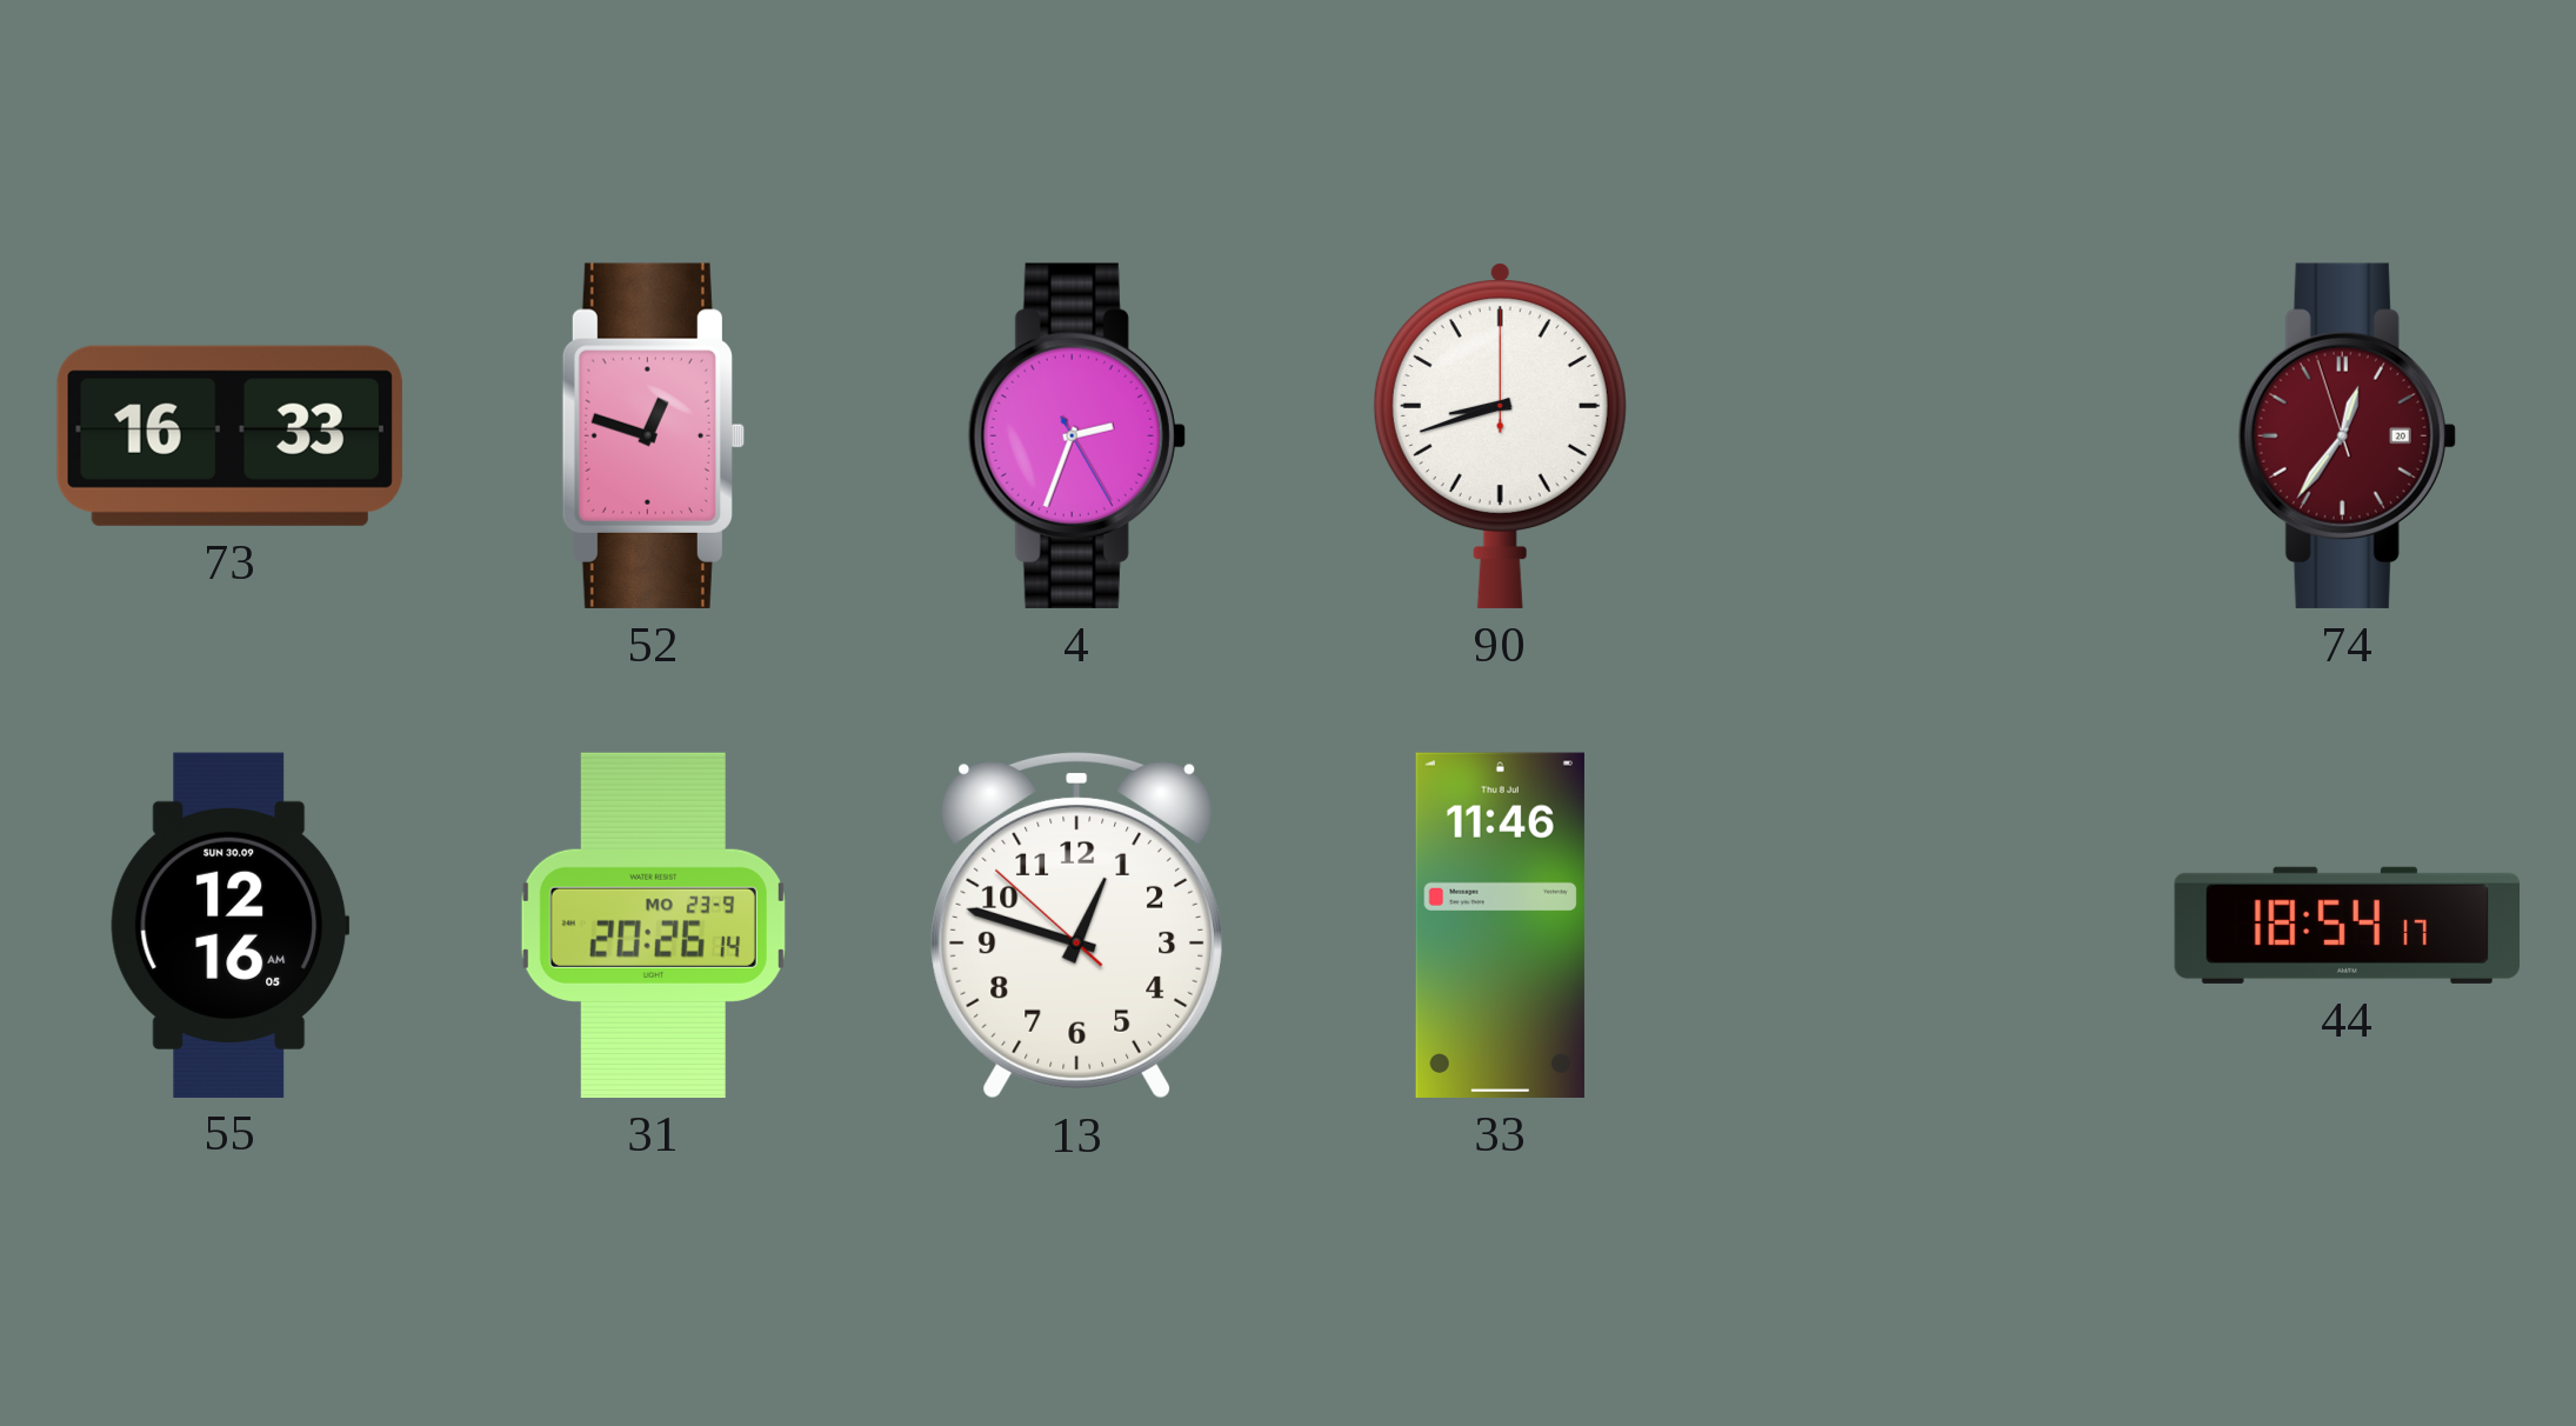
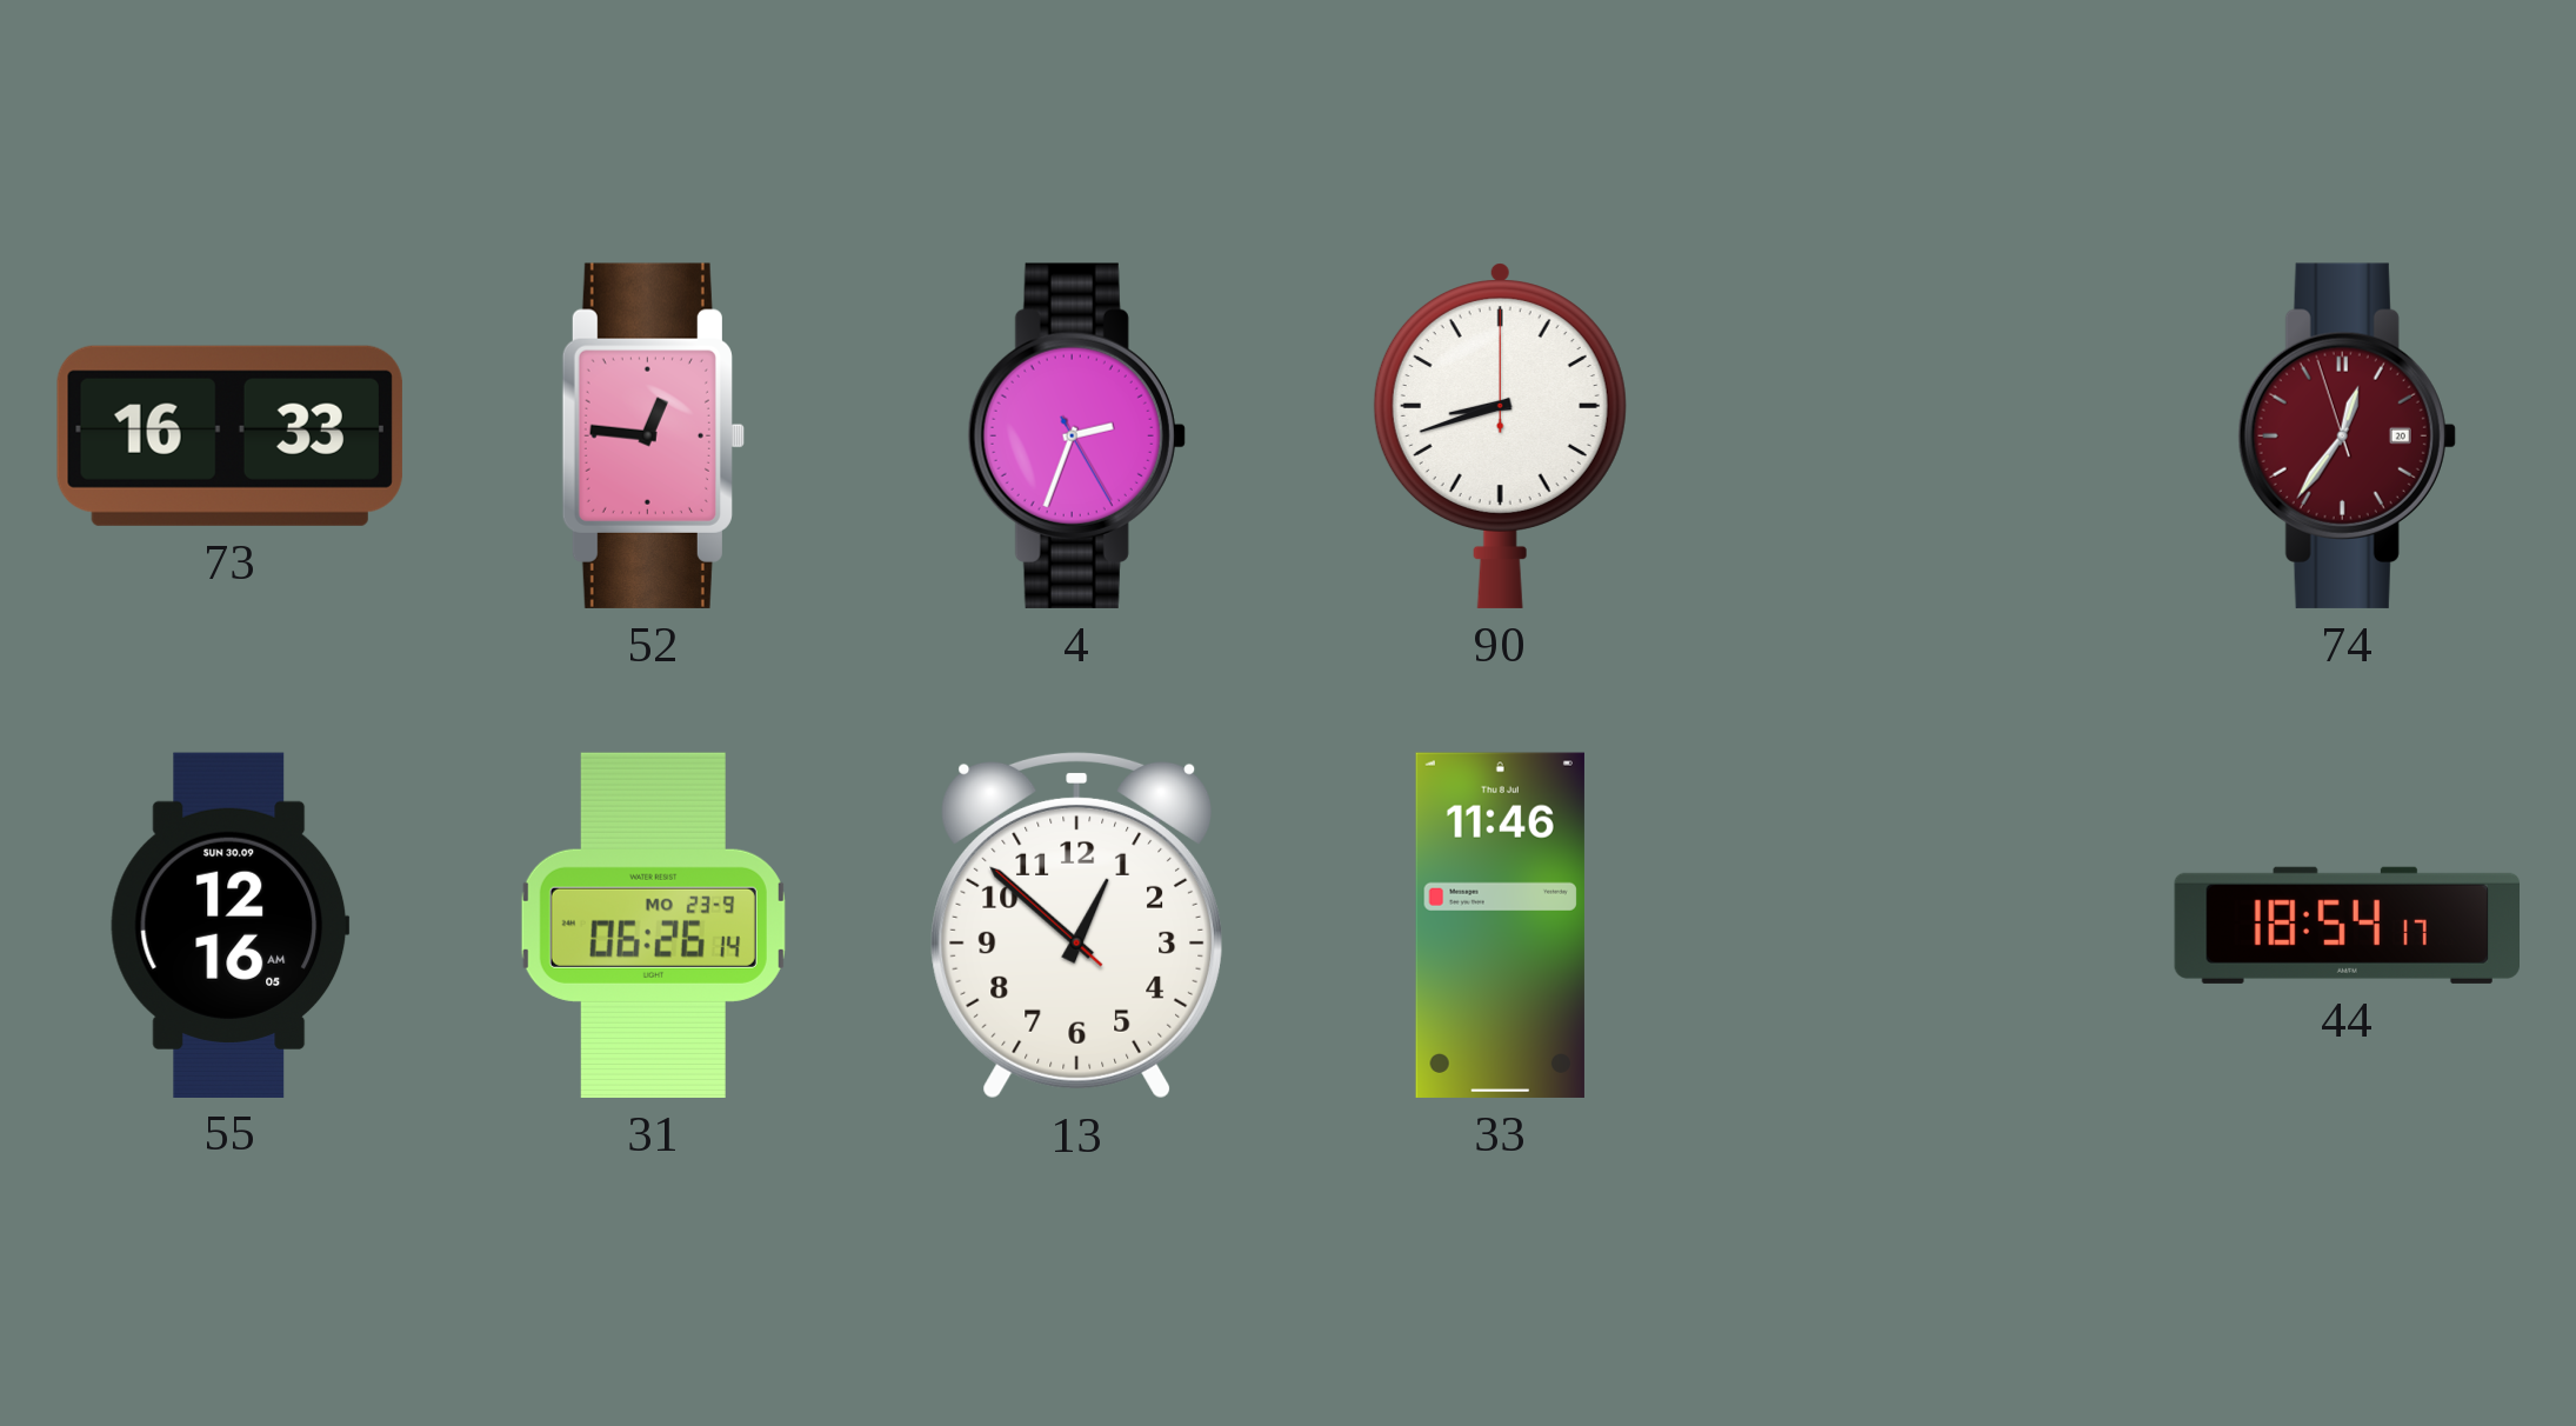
52: 12:48 -> 12:46 (653, 435)
31: 20:26 -> 06:26 (653, 925)
13: 12:47 -> 12:51 (1077, 925)
